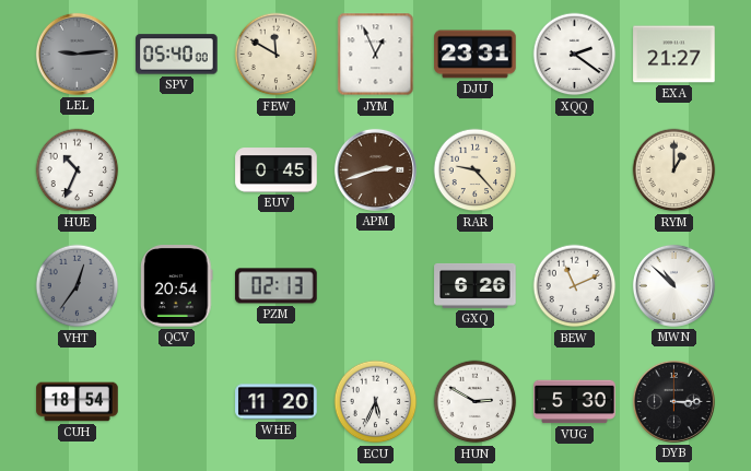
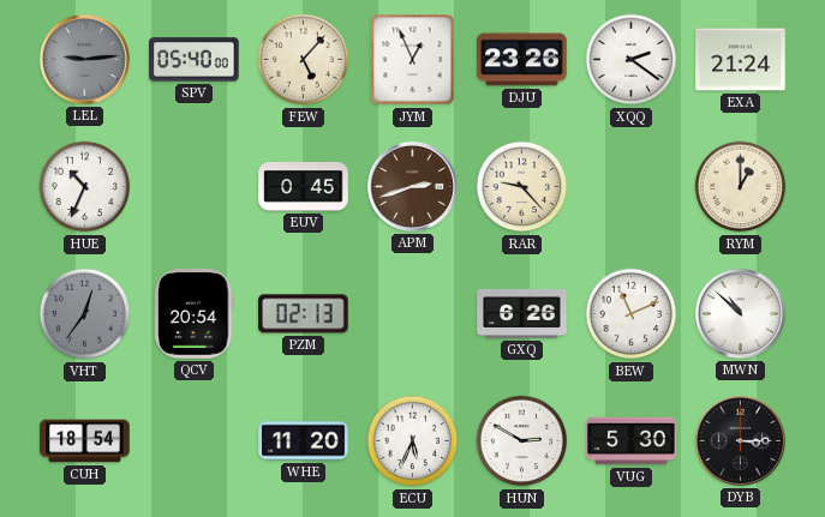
FEW: 11:50 -> 5:07 (304, 60)
DJU: 23:31 -> 23:26 (522, 60)
EXA: 21:27 -> 21:24 (741, 60)
